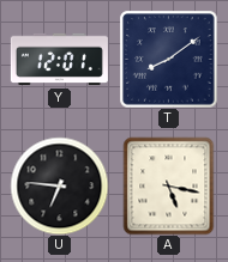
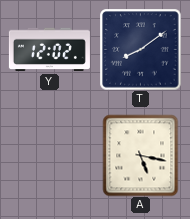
Y: 12:01 -> 12:02 (49, 50)
U: 6:46 -> none (59, 185)
